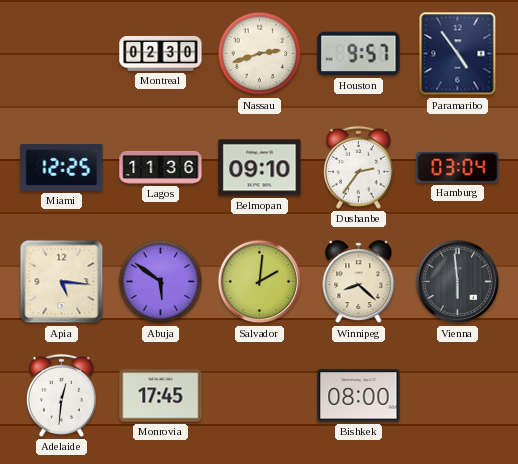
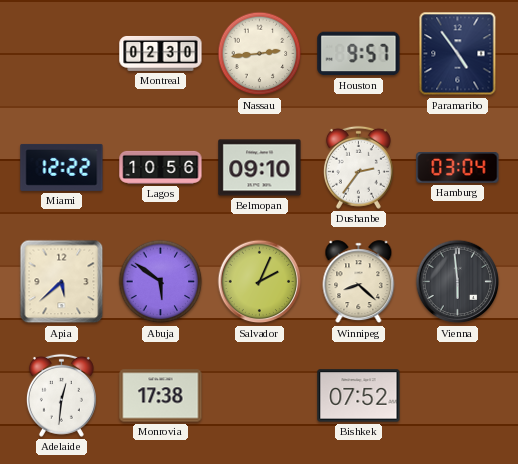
Nassau: 2:42 -> 2:44 (260, 54)
Miami: 12:25 -> 12:22 (62, 167)
Lagos: 11:36 -> 10:56 (161, 167)
Apia: 5:16 -> 5:38 (62, 282)
Salvador: 2:01 -> 2:04 (260, 282)
Monrovia: 17:45 -> 17:38 (161, 396)
Bishkek: 08:00 -> 07:52 (359, 396)
